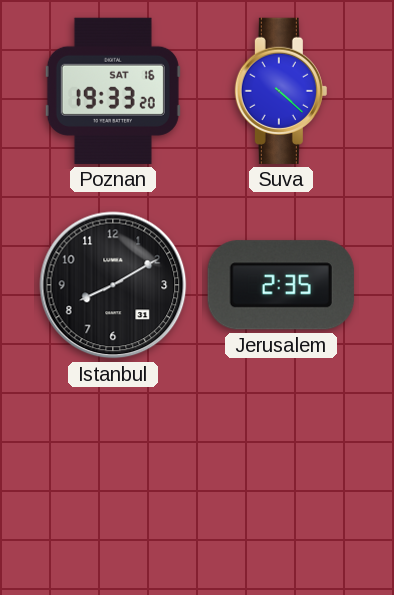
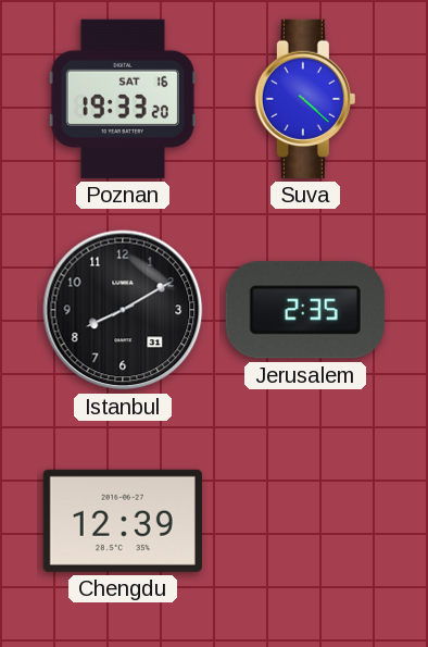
Chengdu: none -> 12:39 (123, 521)
